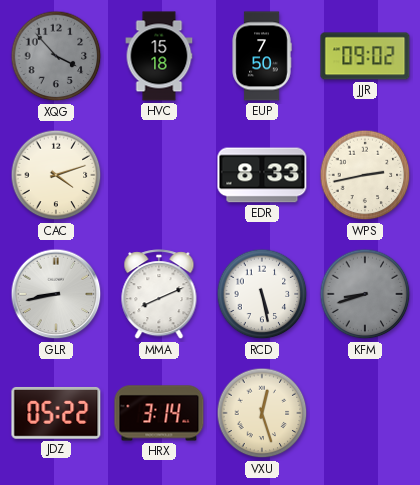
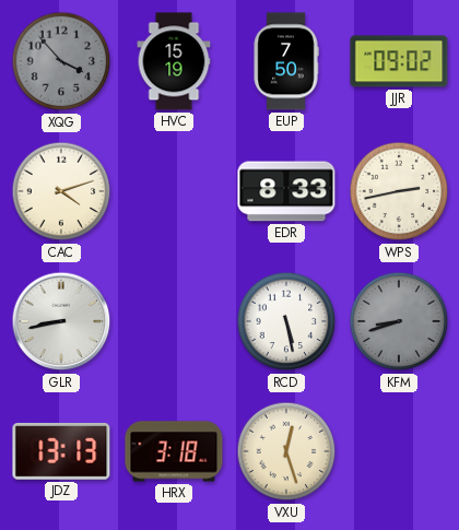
HVC: 15:18 -> 15:19 (174, 61)
MMA: 8:11 -> none (159, 295)
JDZ: 05:22 -> 13:13 (61, 451)
HRX: 3:14 -> 3:18 (174, 451)
